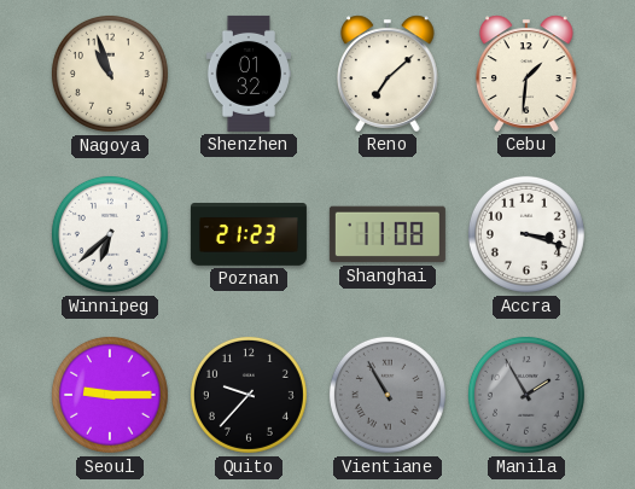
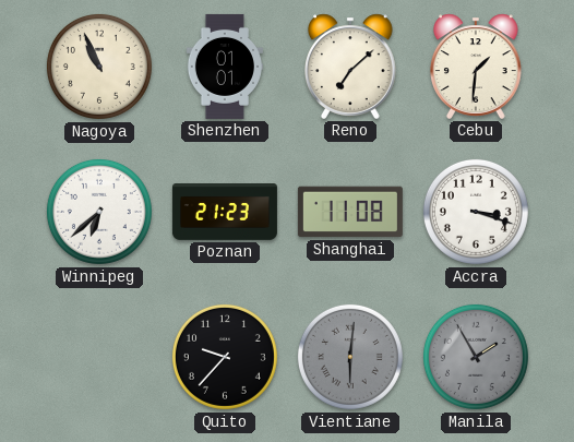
Nagoya: 10:57 -> 10:56 (99, 67)
Shenzhen: 01:32 -> 01:01 (225, 67)
Seoul: 9:15 -> none (110, 395)
Vientiane: 10:55 -> 6:01 (350, 357)
